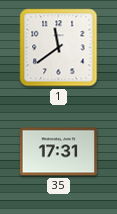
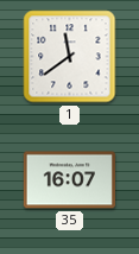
35: 17:31 -> 16:07 (69, 180)
